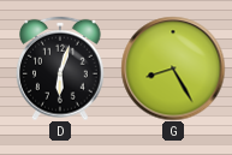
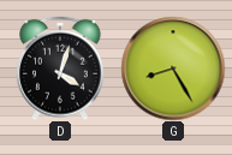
D: 6:03 -> 4:03 (61, 68)
